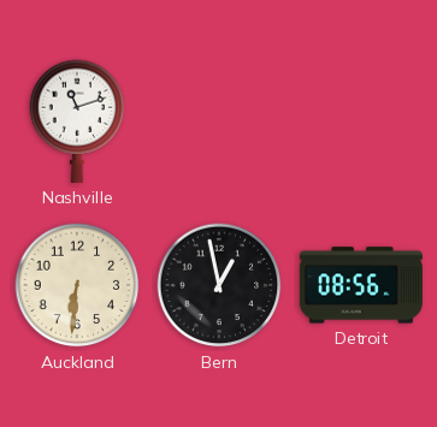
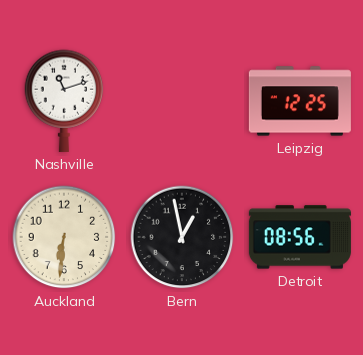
Leipzig: none -> 12:25 (300, 101)
